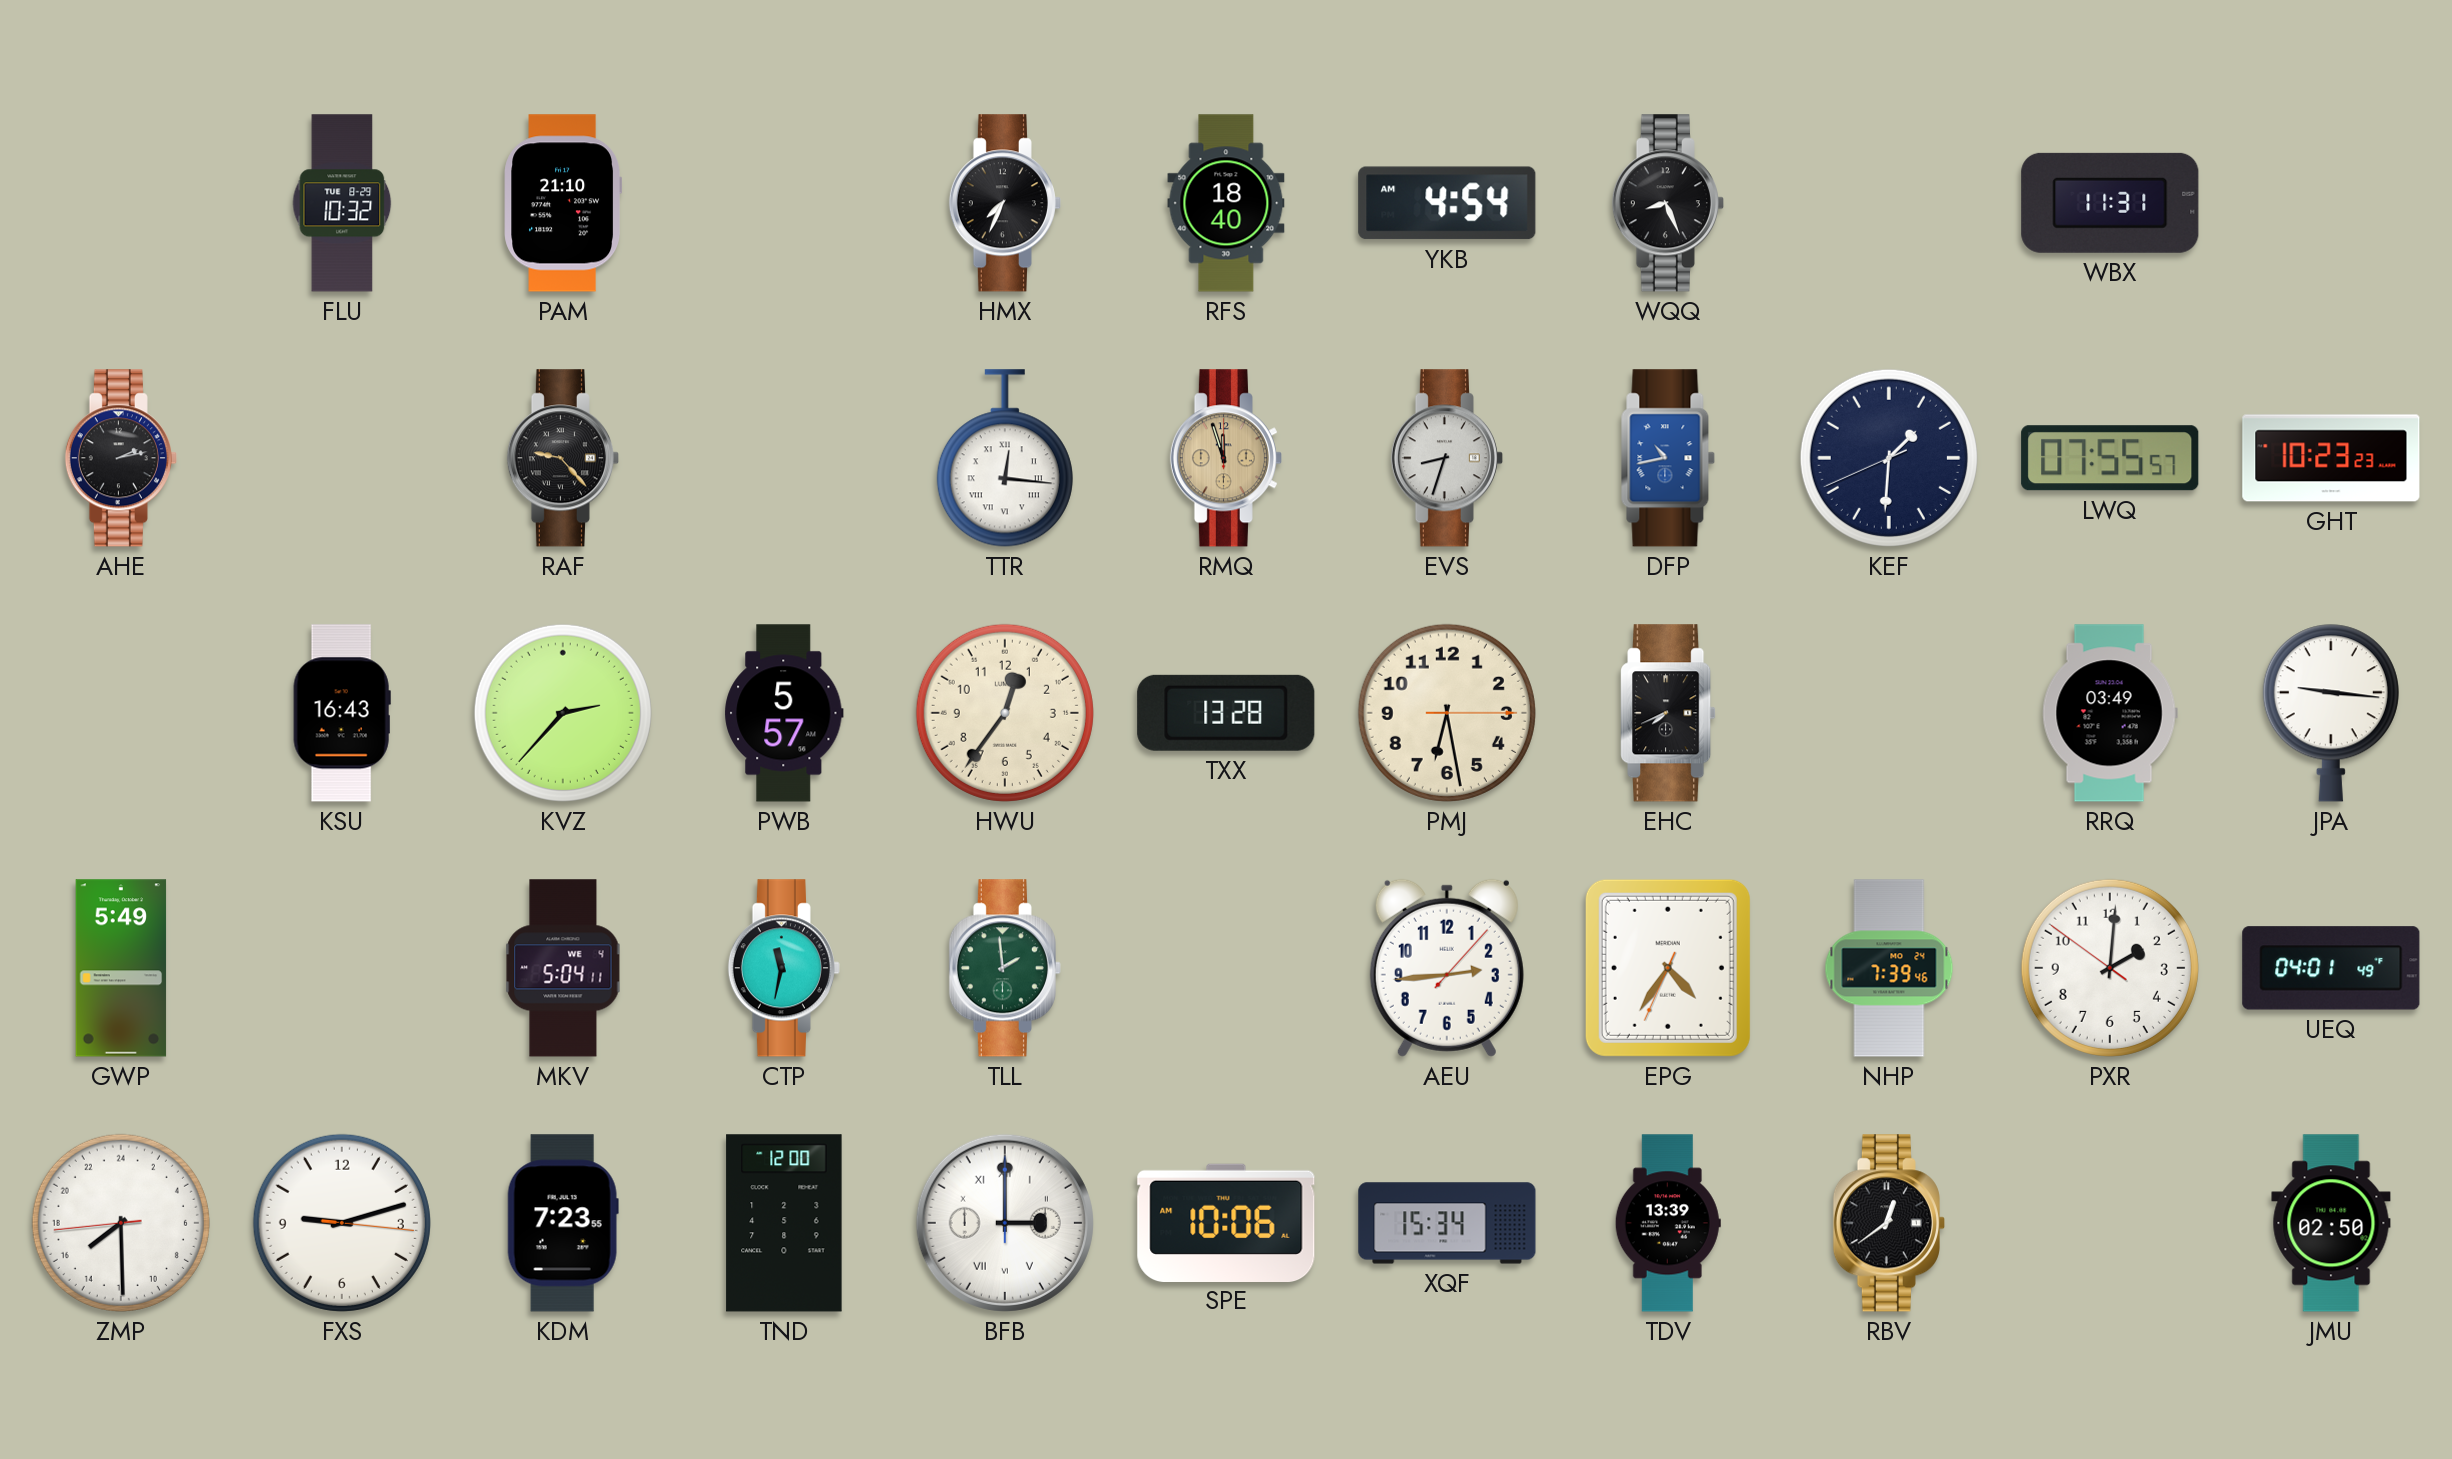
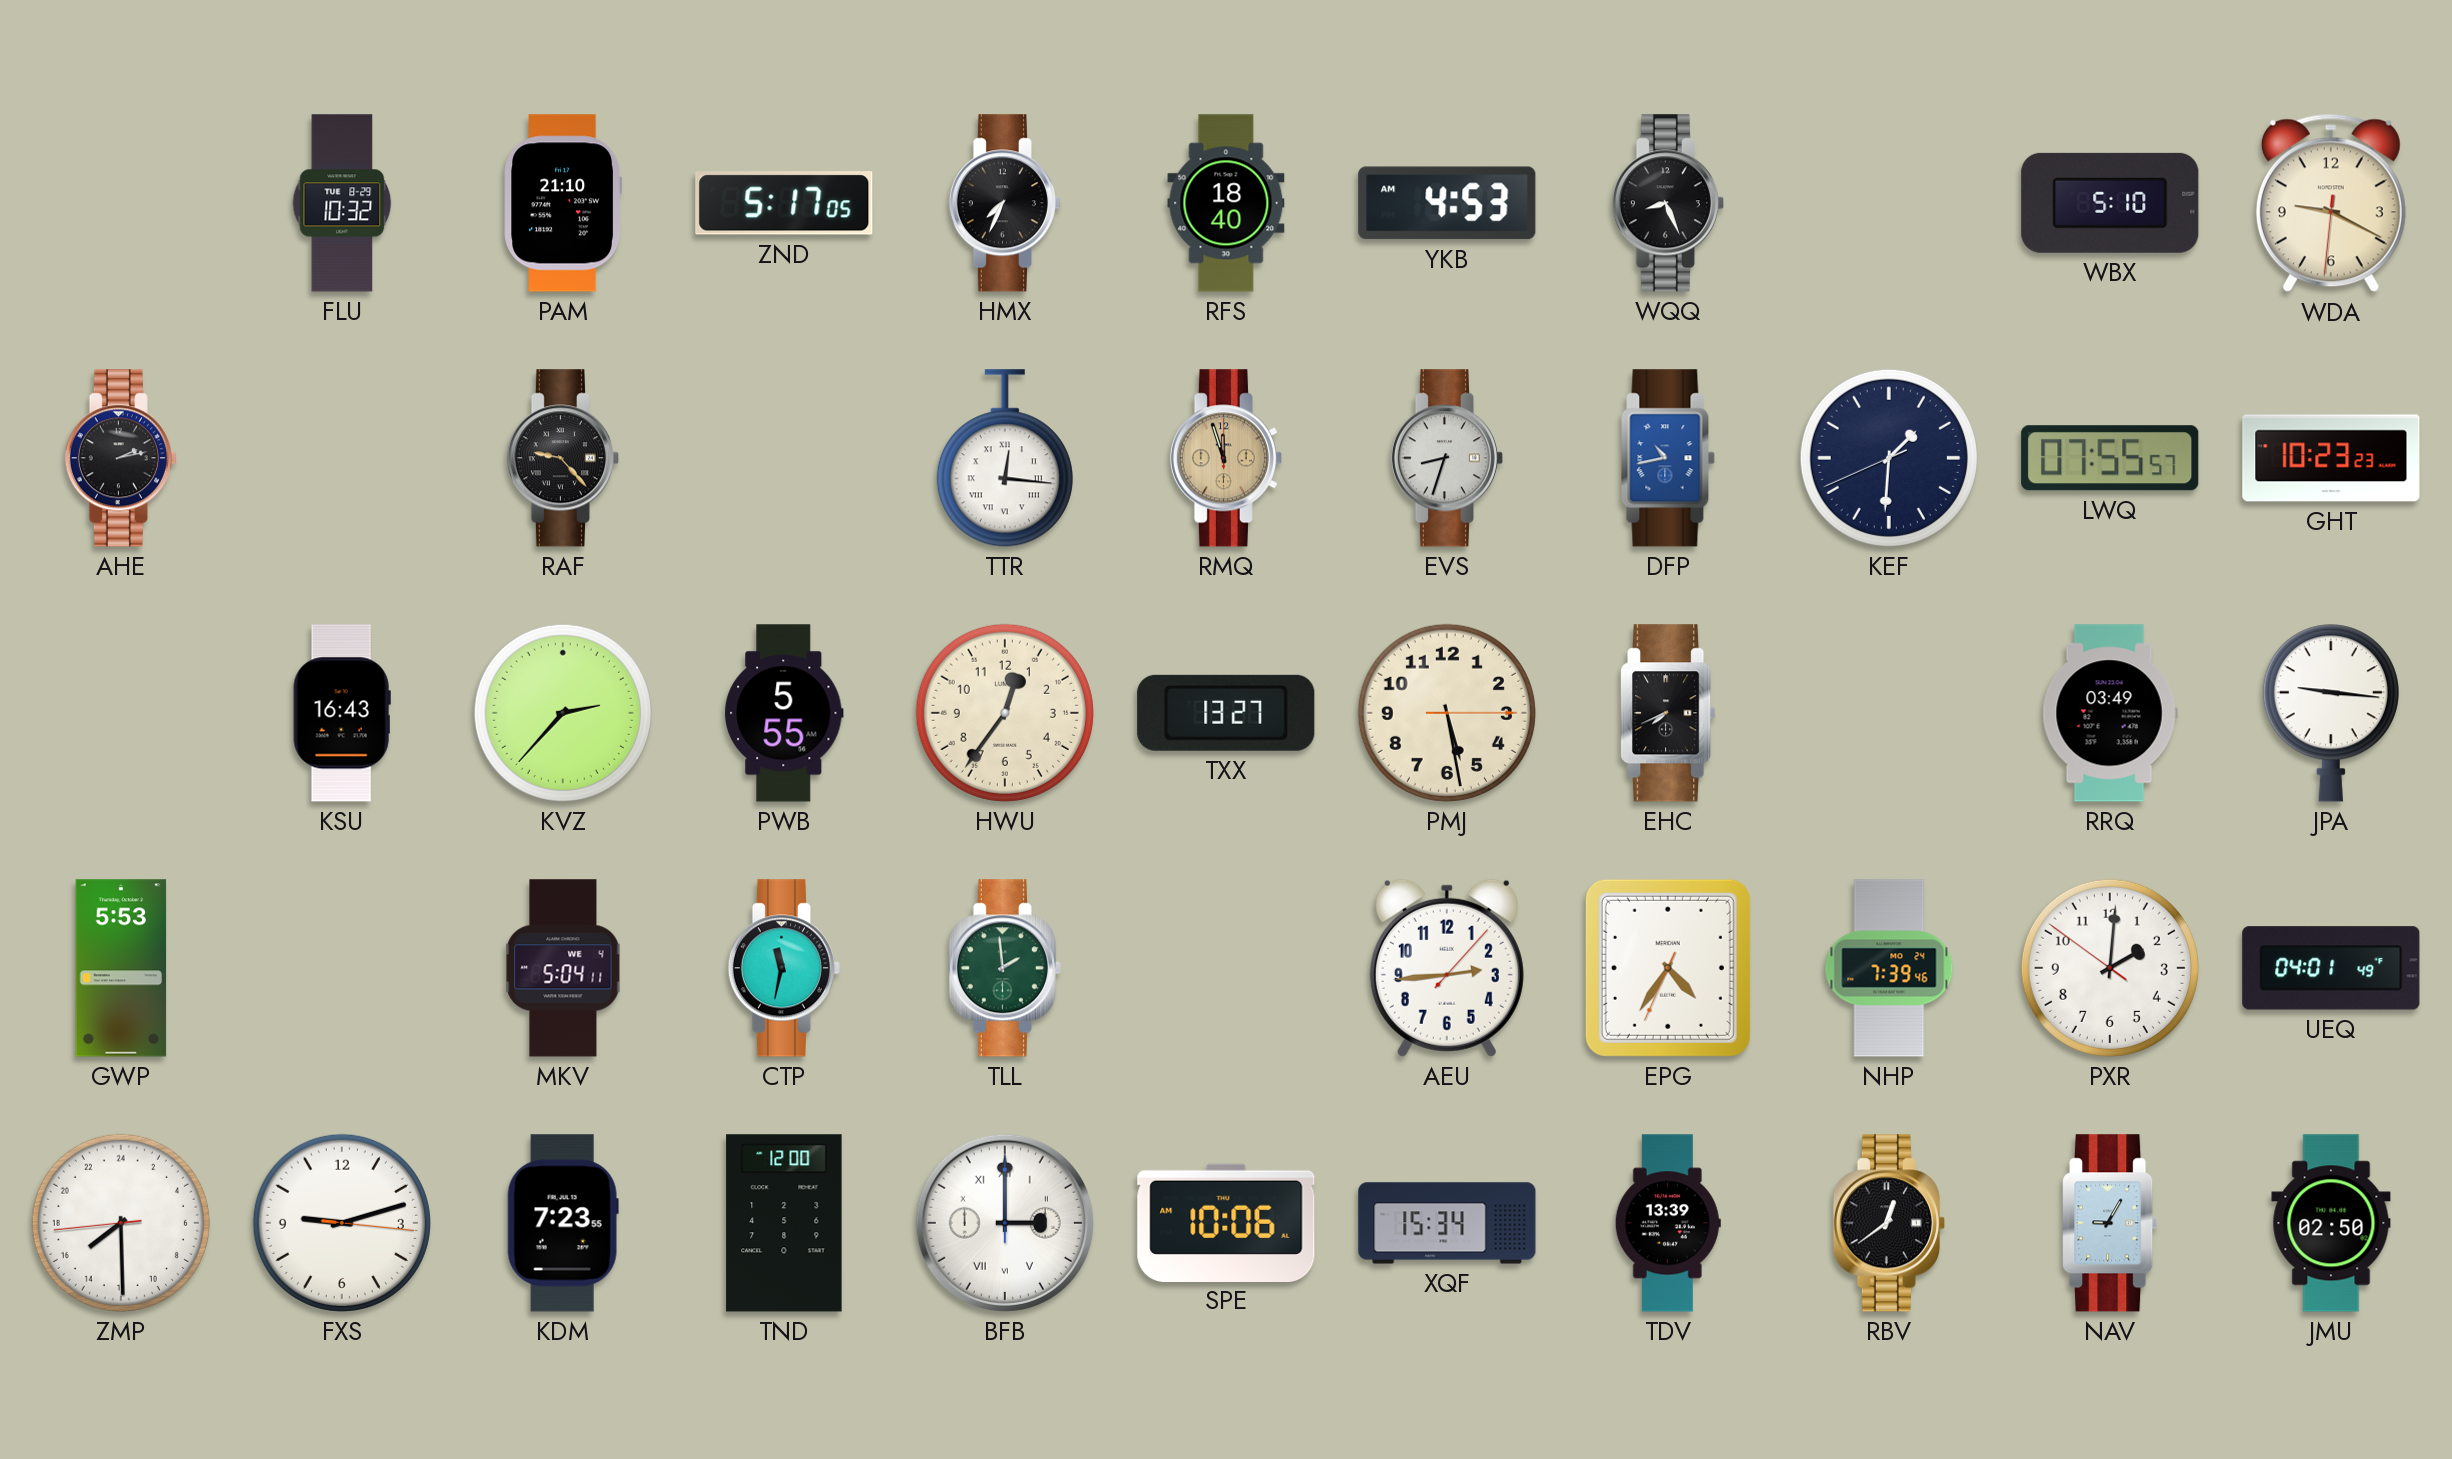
ZND: none -> 5:17 (784, 203)
YKB: 4:54 -> 4:53 (1447, 203)
WBX: 11:31 -> 5:10 (2110, 203)
WDA: none -> 9:19 (2331, 203)
PWB: 5:57 -> 5:55 (784, 713)
TXX: 13:28 -> 13:27 (1226, 713)
PMJ: 6:28 -> 5:28 (1447, 713)
GWP: 5:49 -> 5:53 (121, 968)
NAV: none -> 9:05 (2110, 1223)
